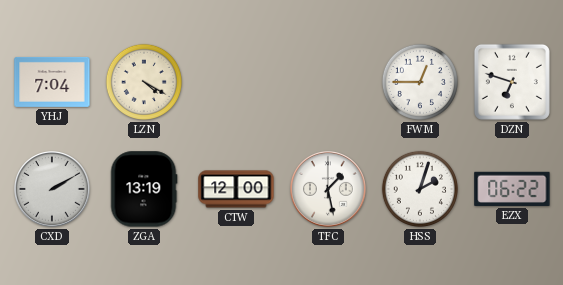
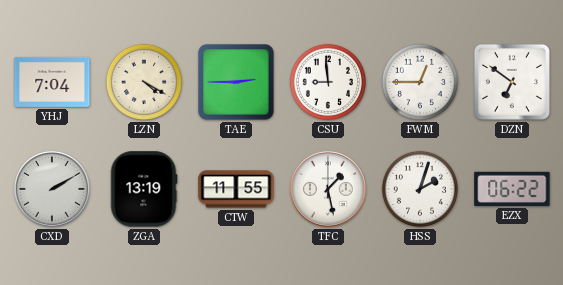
TAE: none -> 2:45 (236, 82)
CSU: none -> 8:59 (328, 82)
DZN: 6:48 -> 6:51 (512, 82)
CTW: 12:00 -> 11:55 (236, 189)
